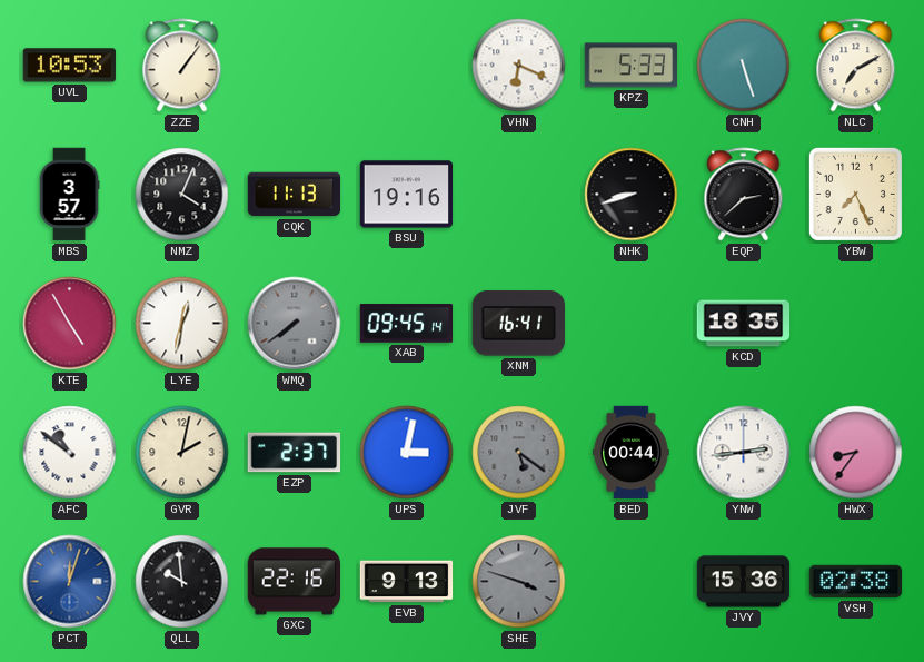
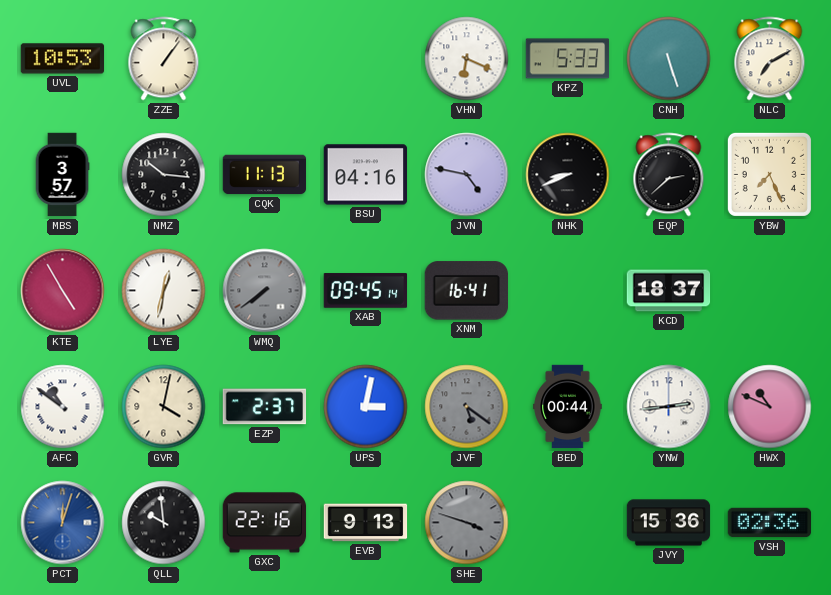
NMZ: 4:04 -> 10:16 (164, 175)
BSU: 19:16 -> 04:16 (366, 175)
JVN: none -> 4:47 (467, 175)
NHK: 8:42 -> 8:41 (568, 175)
KCD: 18:35 -> 18:37 (669, 291)
GVR: 2:02 -> 4:02 (164, 407)
HWX: 8:36 -> 10:49 (770, 407)
VSH: 02:38 -> 02:36 (770, 523)
